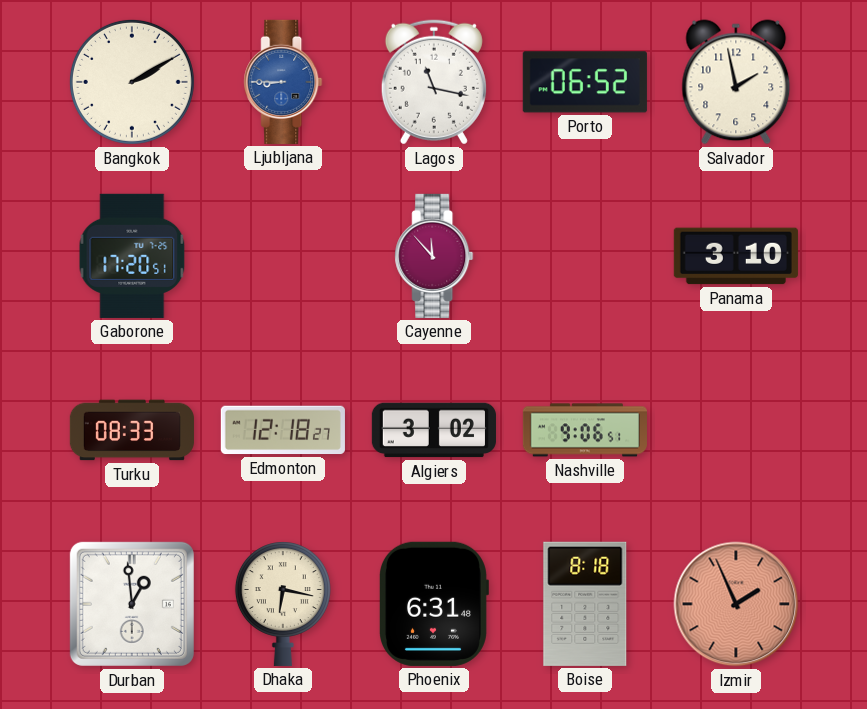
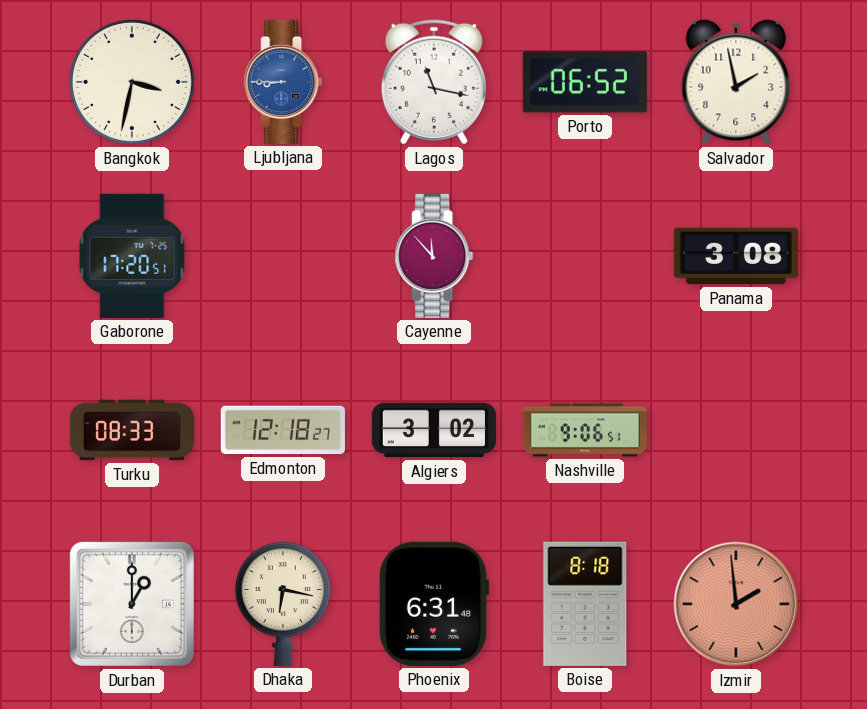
Bangkok: 2:10 -> 3:32 (132, 82)
Panama: 3:10 -> 3:08 (736, 256)
Durban: 12:59 -> 1:00 (132, 604)
Izmir: 1:56 -> 1:59 (736, 604)
